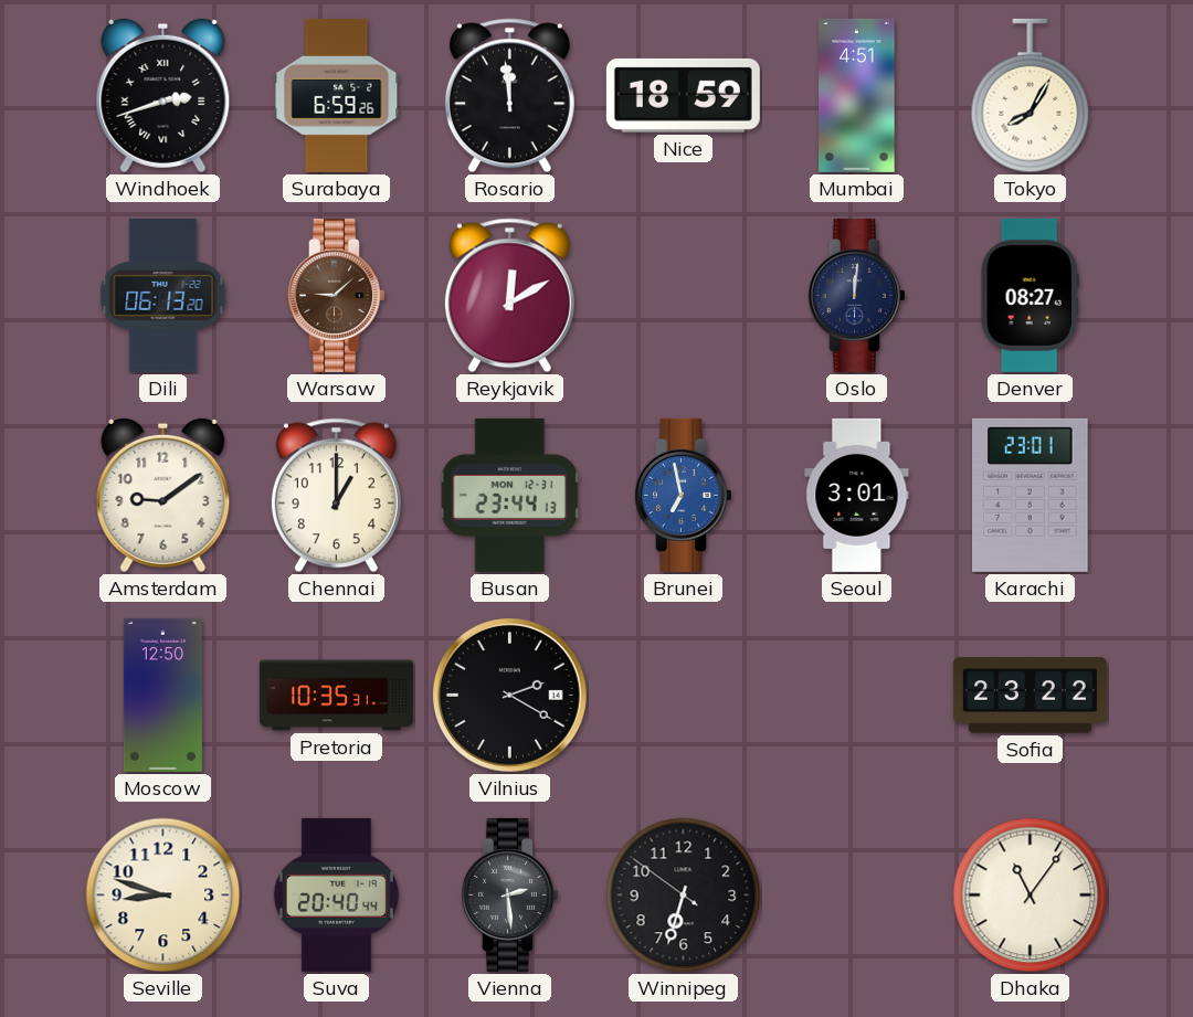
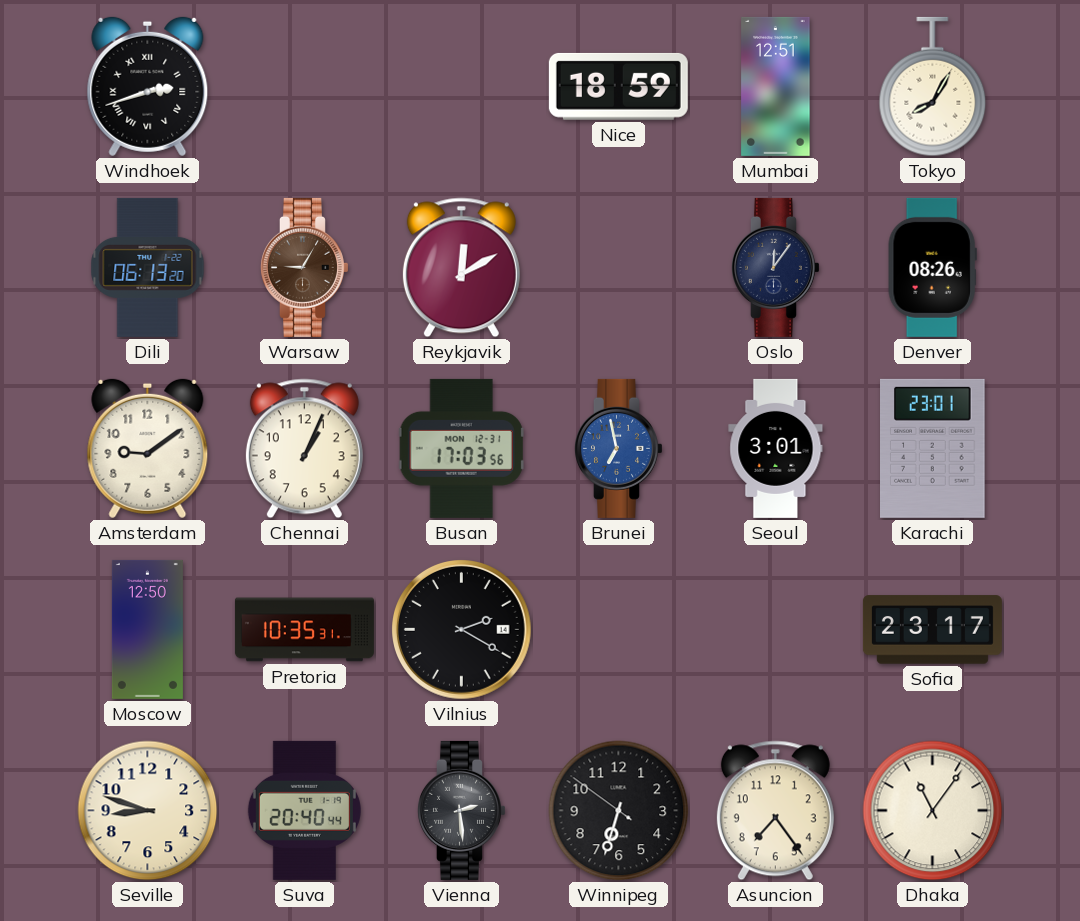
Surabaya: 6:59 -> none (337, 95)
Rosario: 11:59 -> none (509, 96)
Mumbai: 4:51 -> 12:51 (776, 86)
Warsaw: 9:08 -> 9:05 (305, 267)
Oslo: 12:01 -> 12:06 (776, 267)
Denver: 08:27 -> 08:26 (932, 267)
Chennai: 1:00 -> 1:04 (304, 449)
Busan: 23:44 -> 17:03 (461, 448)
Sofia: 23:22 -> 23:17 (932, 630)
Asuncion: none -> 7:24 (775, 811)
